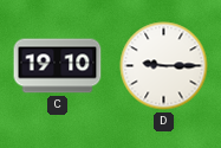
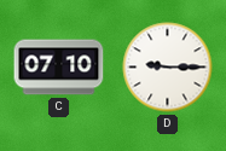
C: 19:10 -> 07:10 (59, 68)
